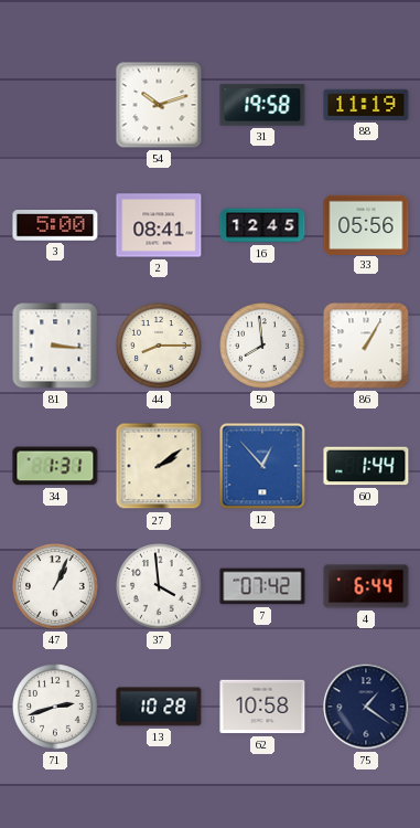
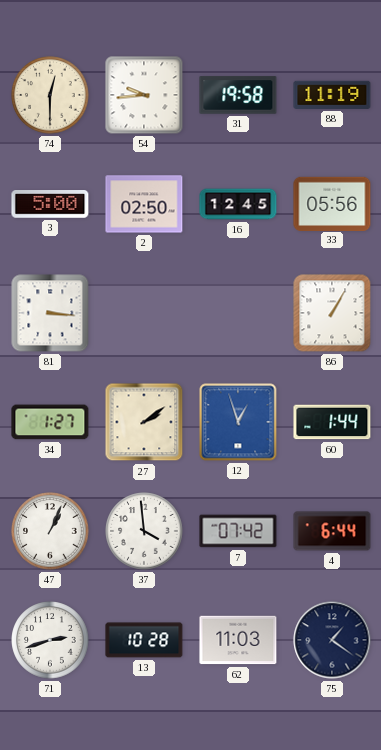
74: none -> 12:30 (50, 95)
54: 10:12 -> 9:44 (144, 95)
2: 08:41 -> 02:50 (144, 204)
44: 8:15 -> none (159, 346)
50: 7:59 -> none (262, 346)
34: 1:31 -> 1:27 (50, 422)
12: 12:53 -> 12:57 (238, 422)
62: 10:58 -> 11:03 (238, 640)
